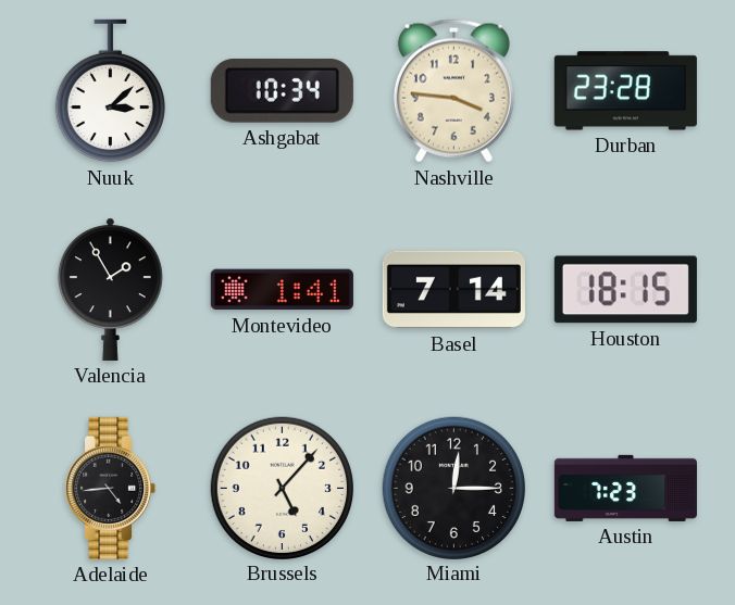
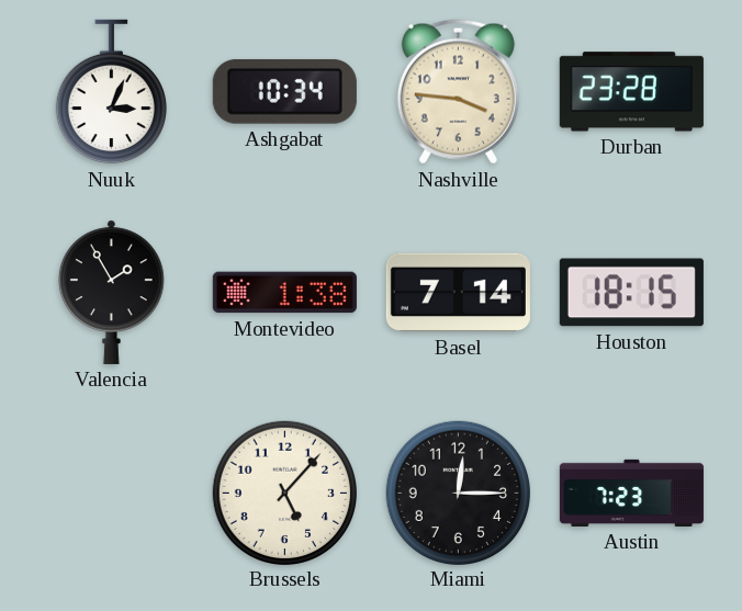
Nuuk: 3:08 -> 3:04 (111, 92)
Montevideo: 1:41 -> 1:38 (284, 293)
Adelaide: 4:44 -> none (111, 488)
